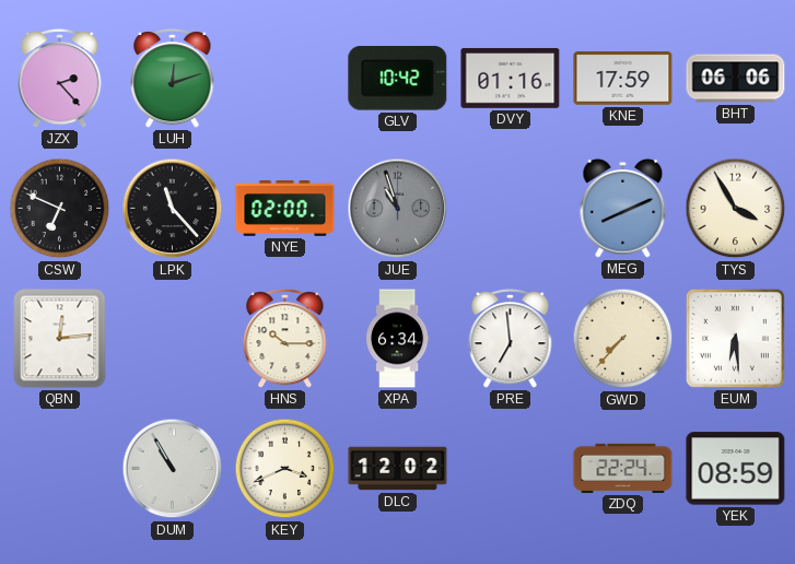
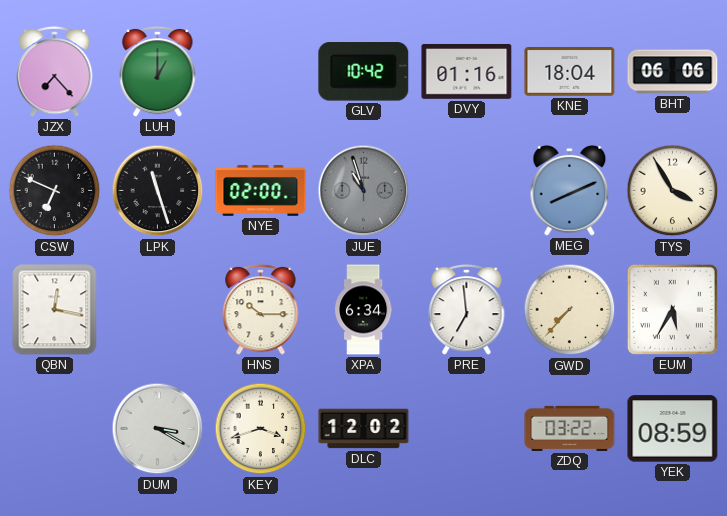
JZX: 2:23 -> 7:23 (55, 71)
LUH: 12:12 -> 1:00 (158, 71)
KNE: 17:59 -> 18:04 (570, 72)
LPK: 11:23 -> 11:27 (158, 191)
QBN: 12:14 -> 12:17 (55, 310)
EUM: 6:29 -> 5:35 (672, 309)
DUM: 10:55 -> 3:20 (158, 429)
KEY: 3:41 -> 3:42 (261, 429)
ZDQ: 22:24 -> 03:22 (570, 428)
